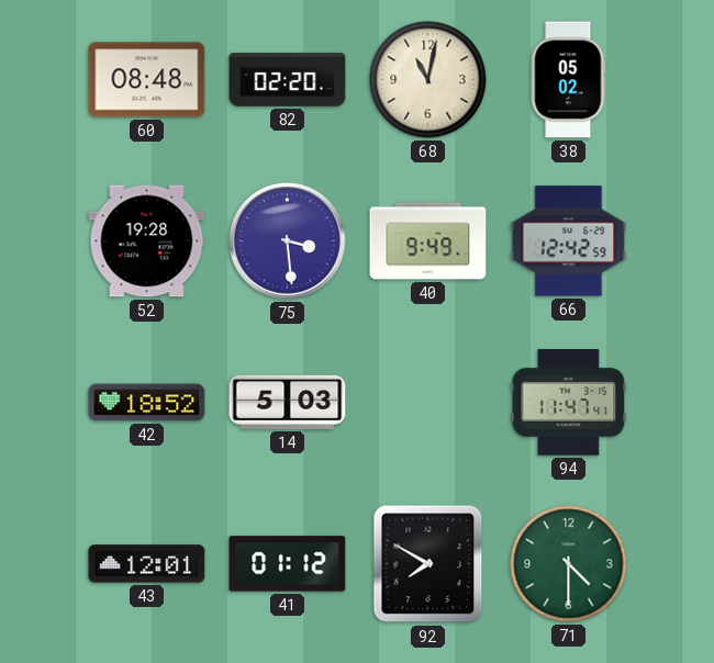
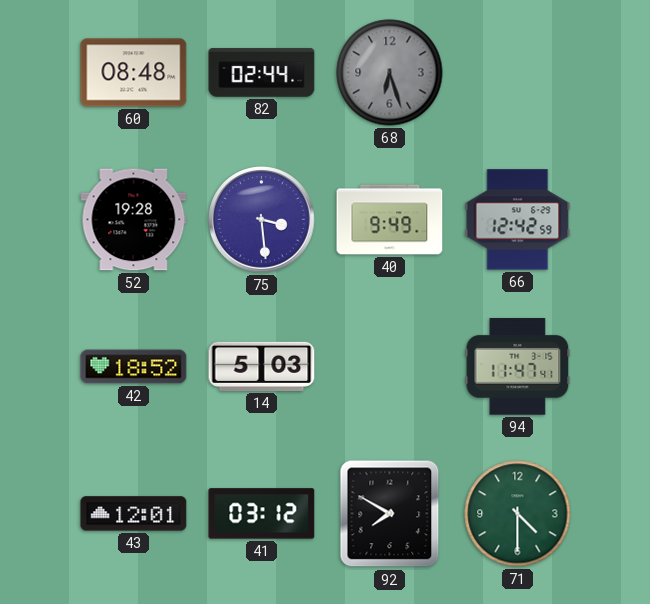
82: 02:20 -> 02:44 (262, 73)
68: 11:02 -> 6:27 (390, 73)
68 dial: cream -> grey (390, 73)
38: 05:02 -> none (569, 80)
41: 01:12 -> 03:12 (262, 514)
